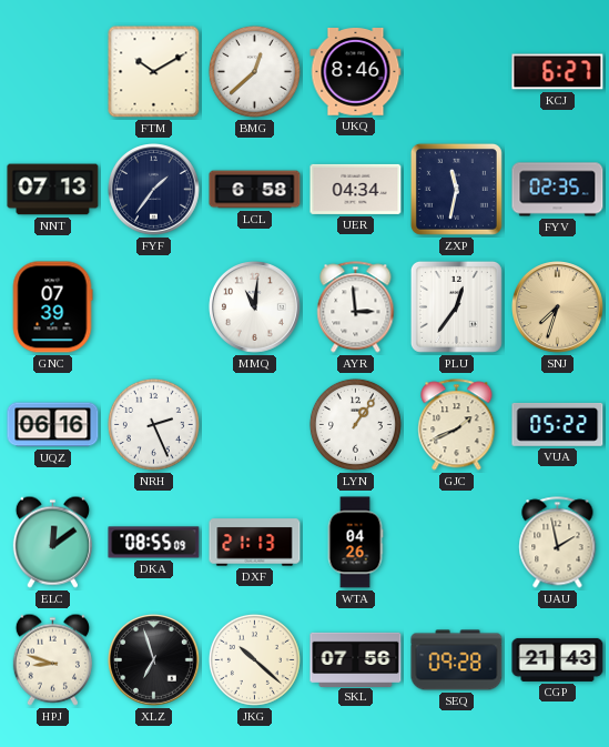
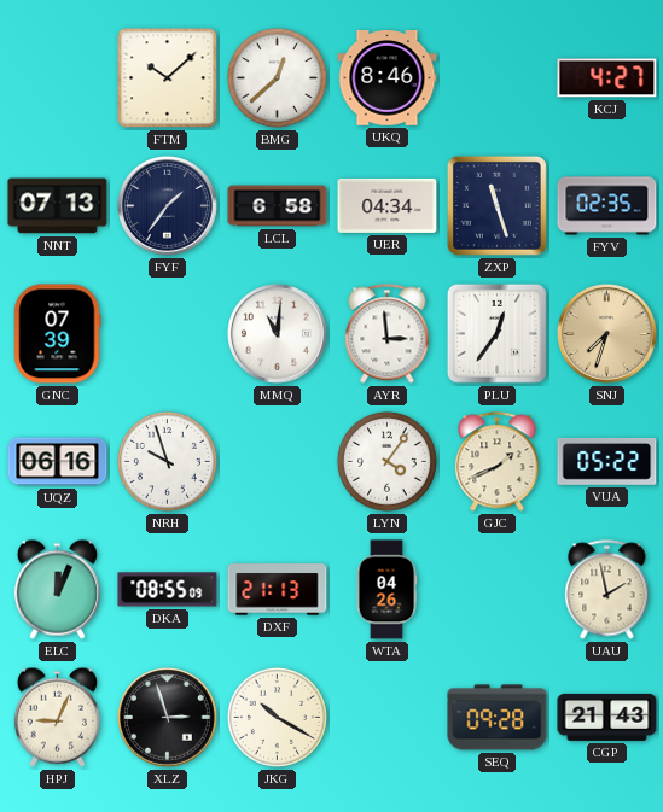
FTM: 10:10 -> 10:08 (168, 78)
KCJ: 6:27 -> 4:27 (607, 78)
ZXP: 11:32 -> 11:27 (496, 205)
NRH: 2:26 -> 9:57 (167, 461)
LYN: 1:06 -> 4:06 (386, 461)
ELC: 12:09 -> 12:04 (57, 589)
HPJ: 8:48 -> 9:04 (57, 717)
XLZ: 6:57 -> 2:57 (168, 718)
JKG: 10:22 -> 10:20 (277, 717)
SKL: 07:56 -> none (356, 659)
